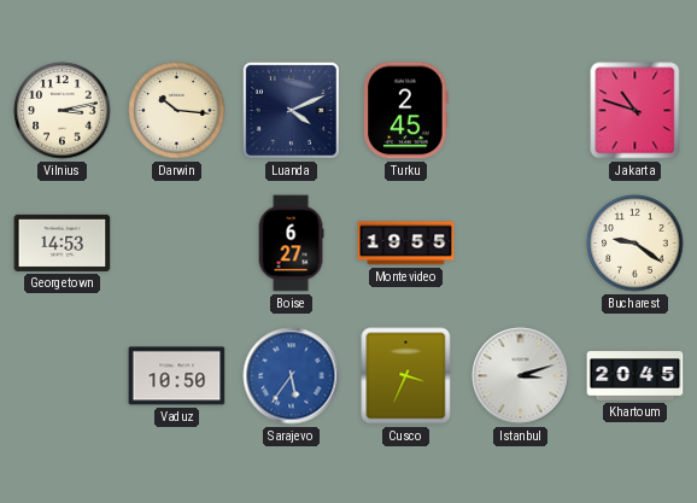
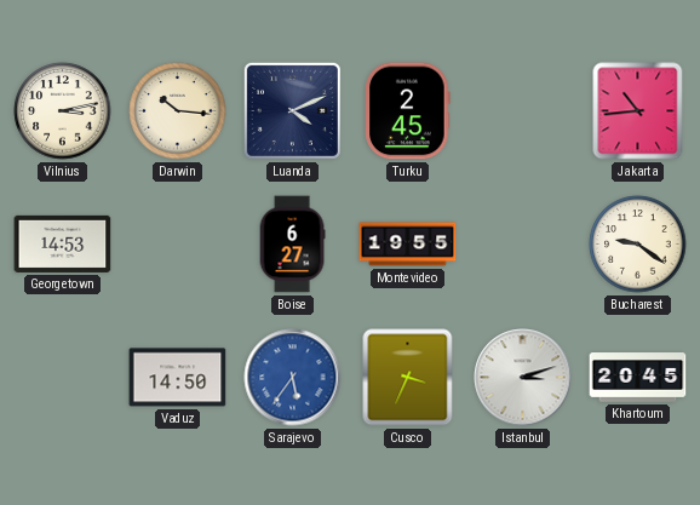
Jakarta: 10:48 -> 10:44 (638, 111)
Vaduz: 10:50 -> 14:50 (178, 378)
